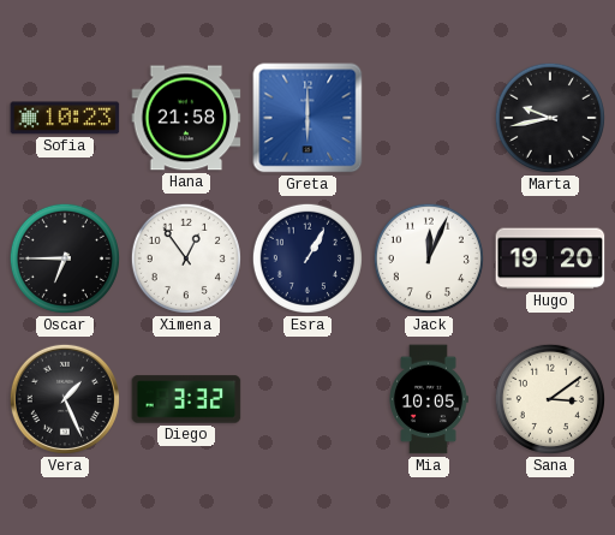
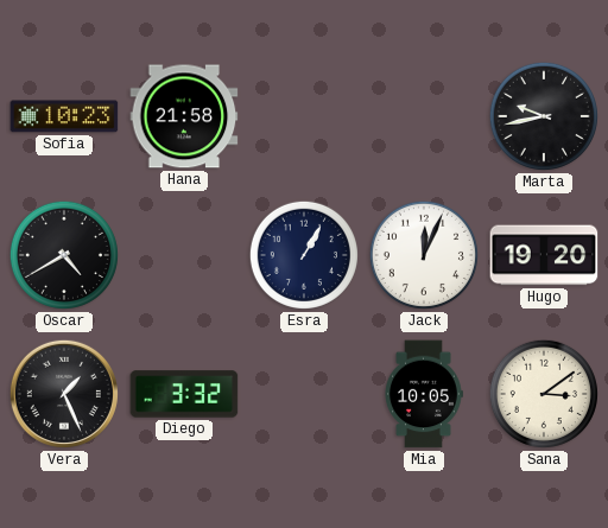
Greta: 6:00 -> none (307, 118)
Oscar: 6:45 -> 4:40 (64, 255)
Ximena: 12:54 -> none (186, 258)
